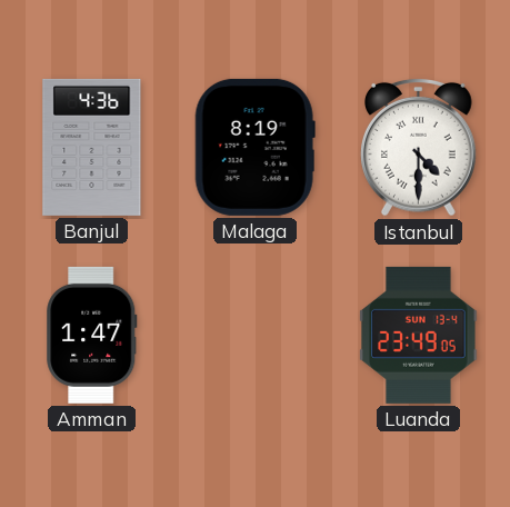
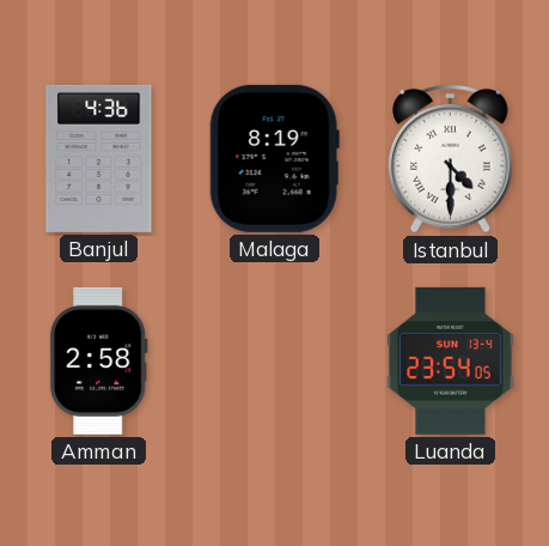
Amman: 1:47 -> 2:58 (99, 360)
Luanda: 23:49 -> 23:54 (451, 360)
